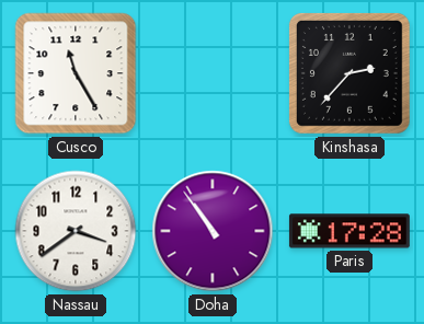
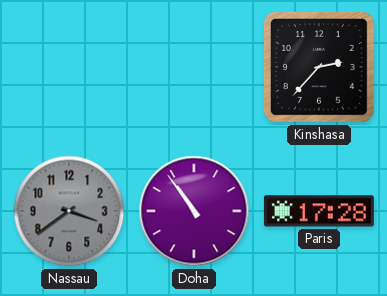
Cusco: 11:25 -> none (76, 73)
Nassau dial: white -> grey (69, 211)
